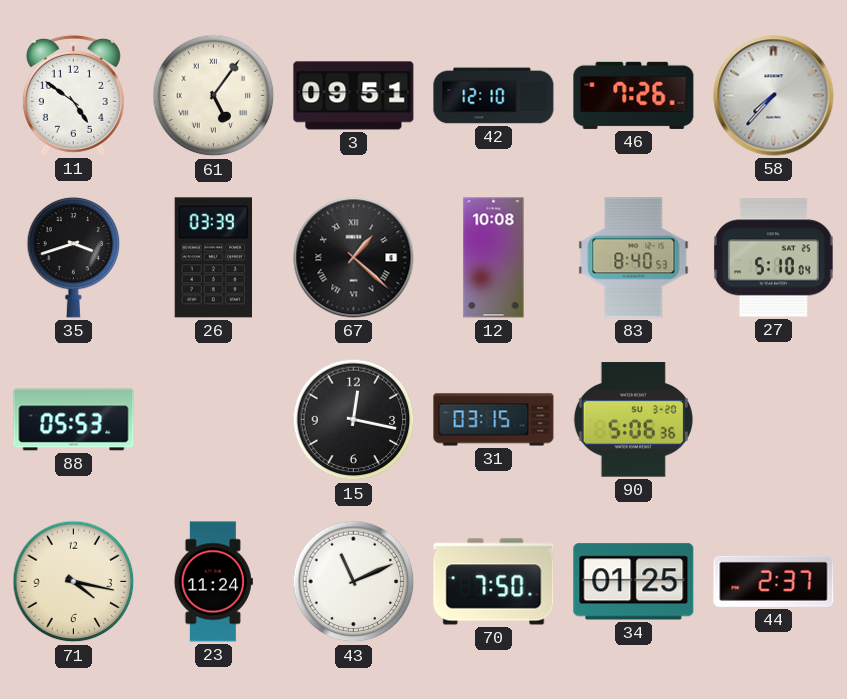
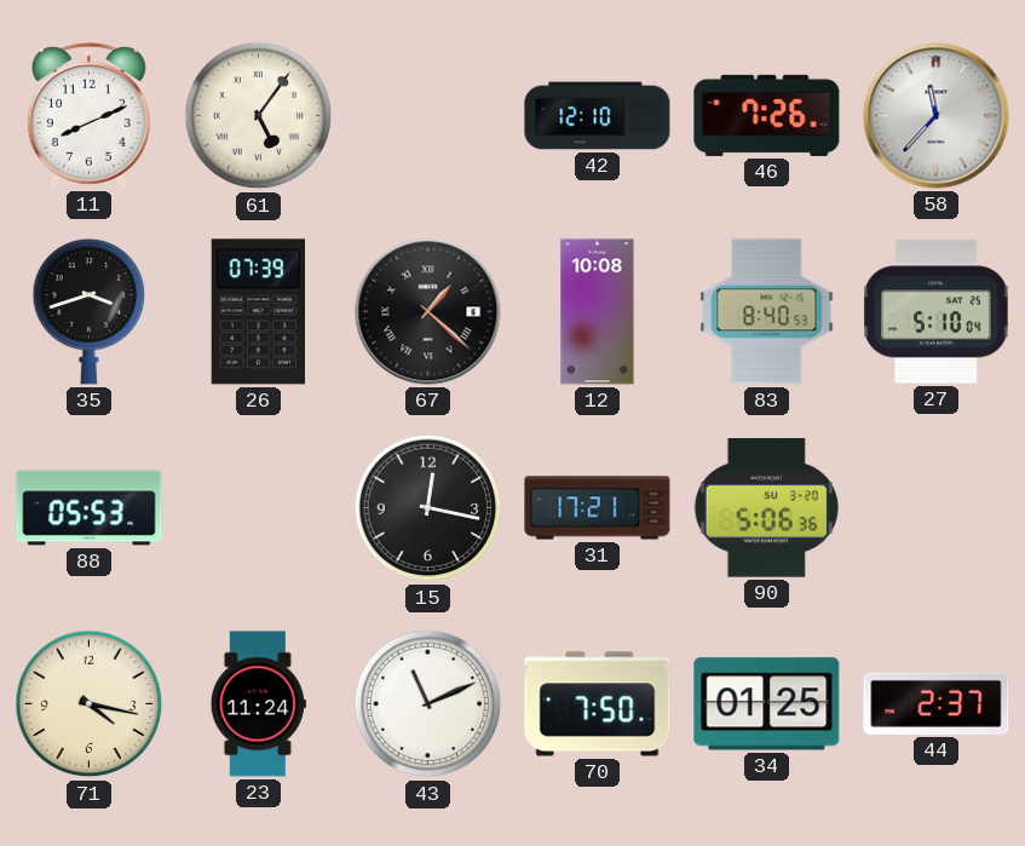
11: 4:51 -> 8:11 (88, 115)
3: 09:51 -> none (354, 96)
58: 7:37 -> 11:37 (937, 116)
26: 03:39 -> 07:39 (258, 312)
31: 03:15 -> 17:21 (598, 508)
